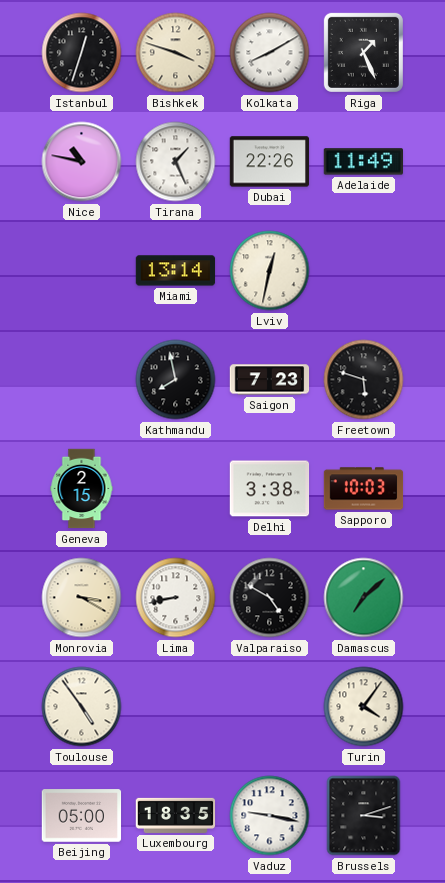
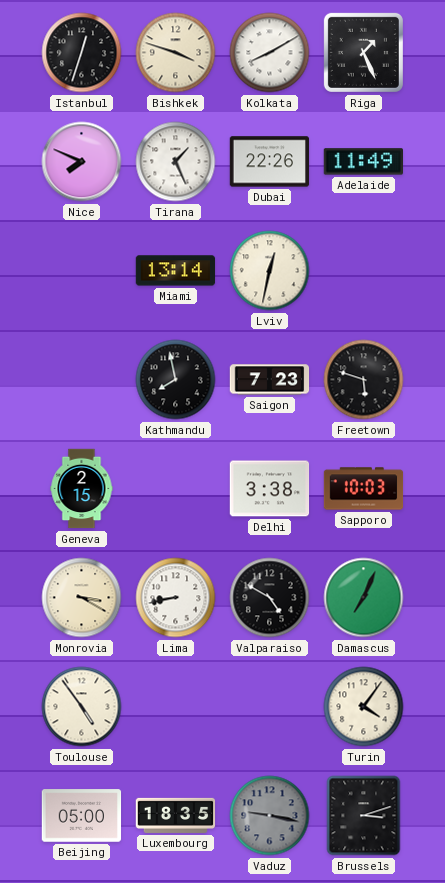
Nice: 10:47 -> 7:49 (82, 162)
Damascus: 7:08 -> 7:04 (364, 598)
Vaduz dial: white -> grey (270, 816)
